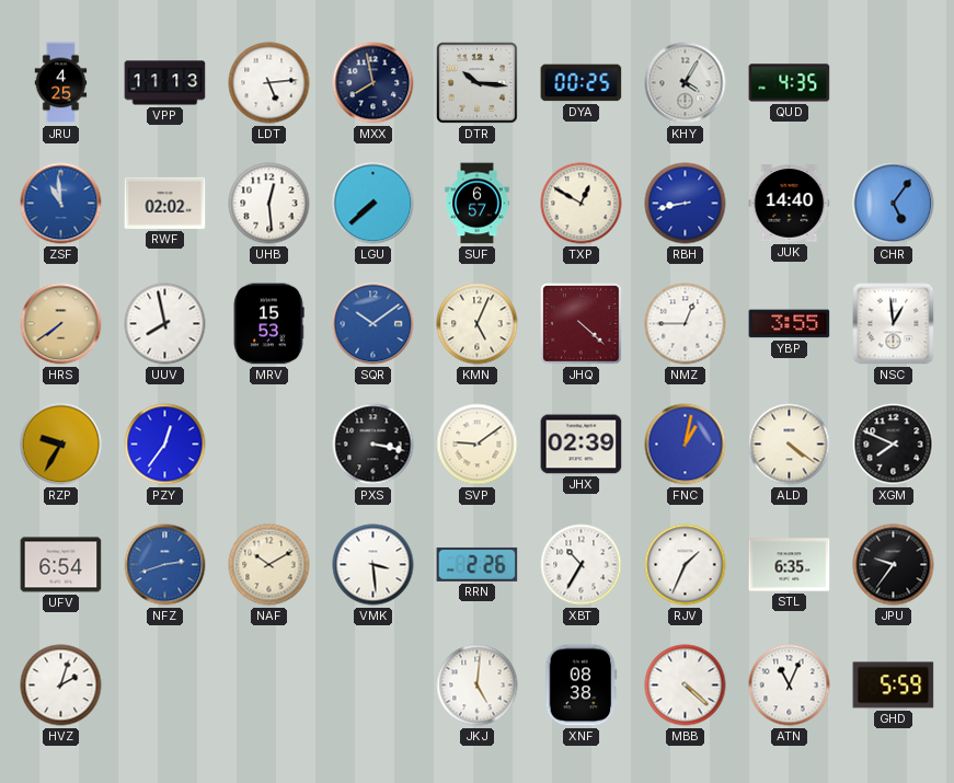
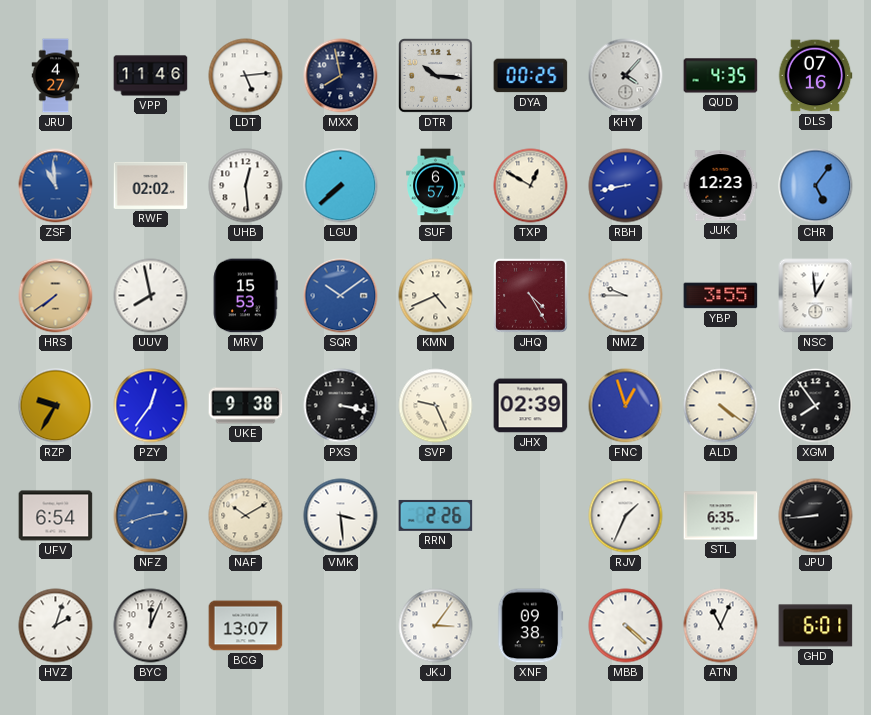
JRU: 4:25 -> 4:27 (56, 76)
VPP: 11:13 -> 11:46 (151, 76)
KHY: 4:05 -> 4:07 (626, 76)
DLS: none -> 07:16 (815, 76)
JUK: 14:40 -> 12:23 (721, 186)
KMN: 5:04 -> 4:41 (436, 296)
JHQ: 4:22 -> 4:25 (531, 296)
NMZ: 12:45 -> 9:45 (626, 296)
UKE: none -> 9:38 (246, 406)
SVP: 9:09 -> 9:26 (436, 406)
FNC: 1:02 -> 12:57 (626, 406)
XGM: 7:49 -> 7:54 (816, 406)
XBT: 10:35 -> none (582, 565)
JPU: 9:36 -> 8:44 (816, 516)
BYC: none -> 12:04 (151, 626)
BCG: none -> 13:07 (246, 626)
JKJ: 5:01 -> 3:06 (436, 626)
XNF: 08:38 -> 09:38 (531, 626)
GHD: 5:59 -> 6:01 (816, 626)
